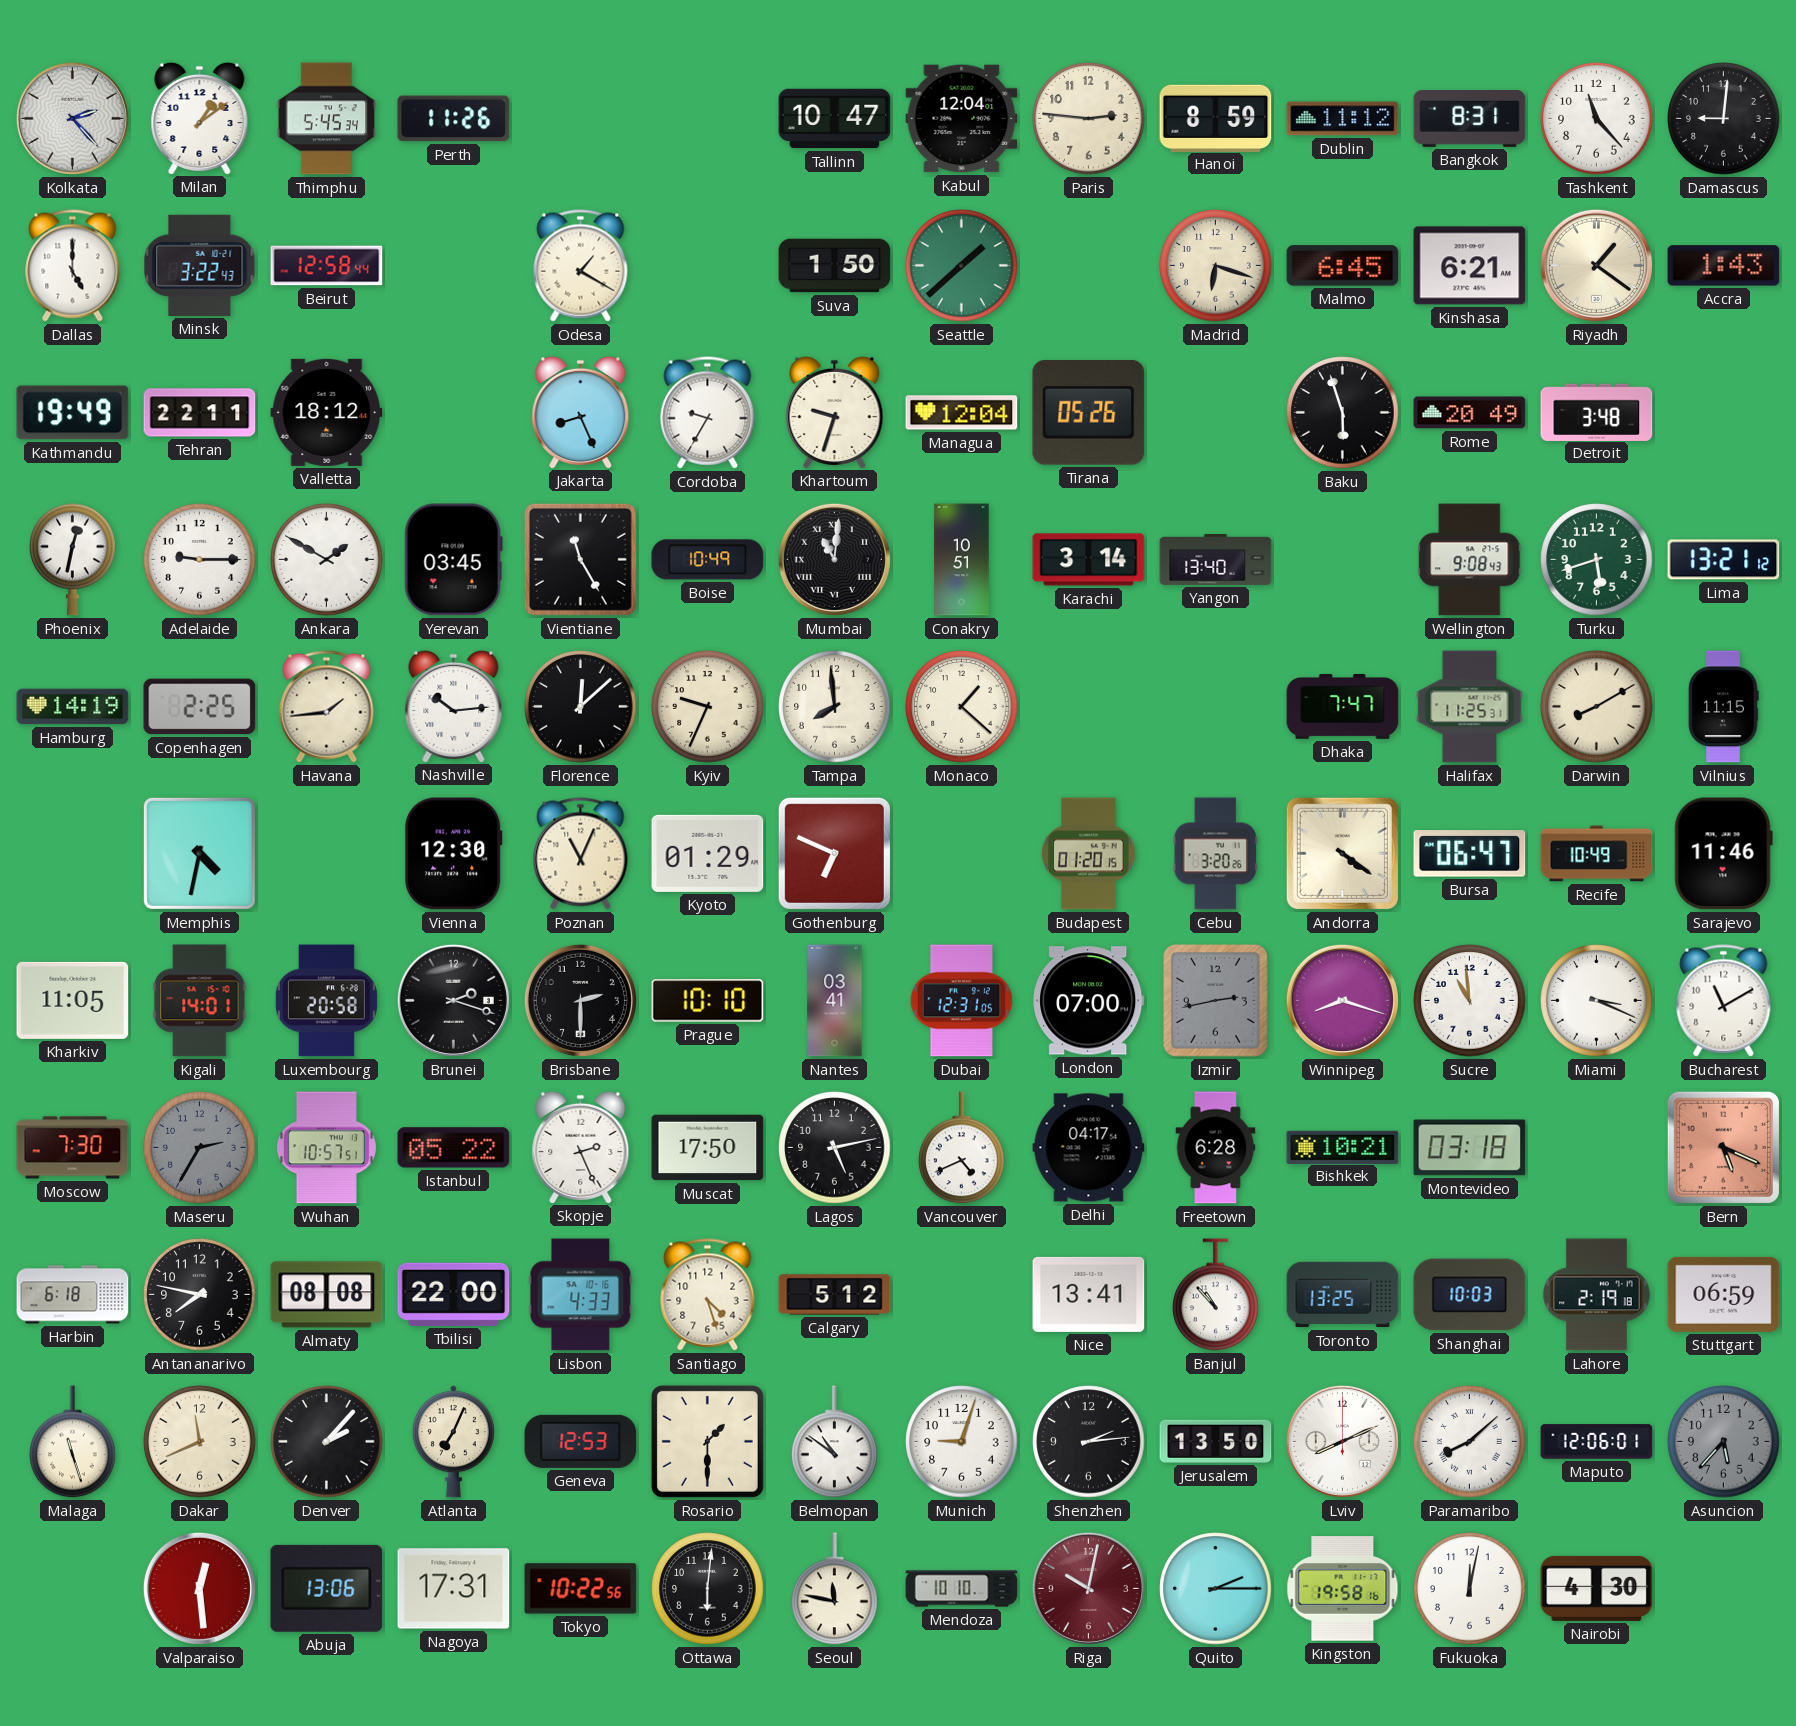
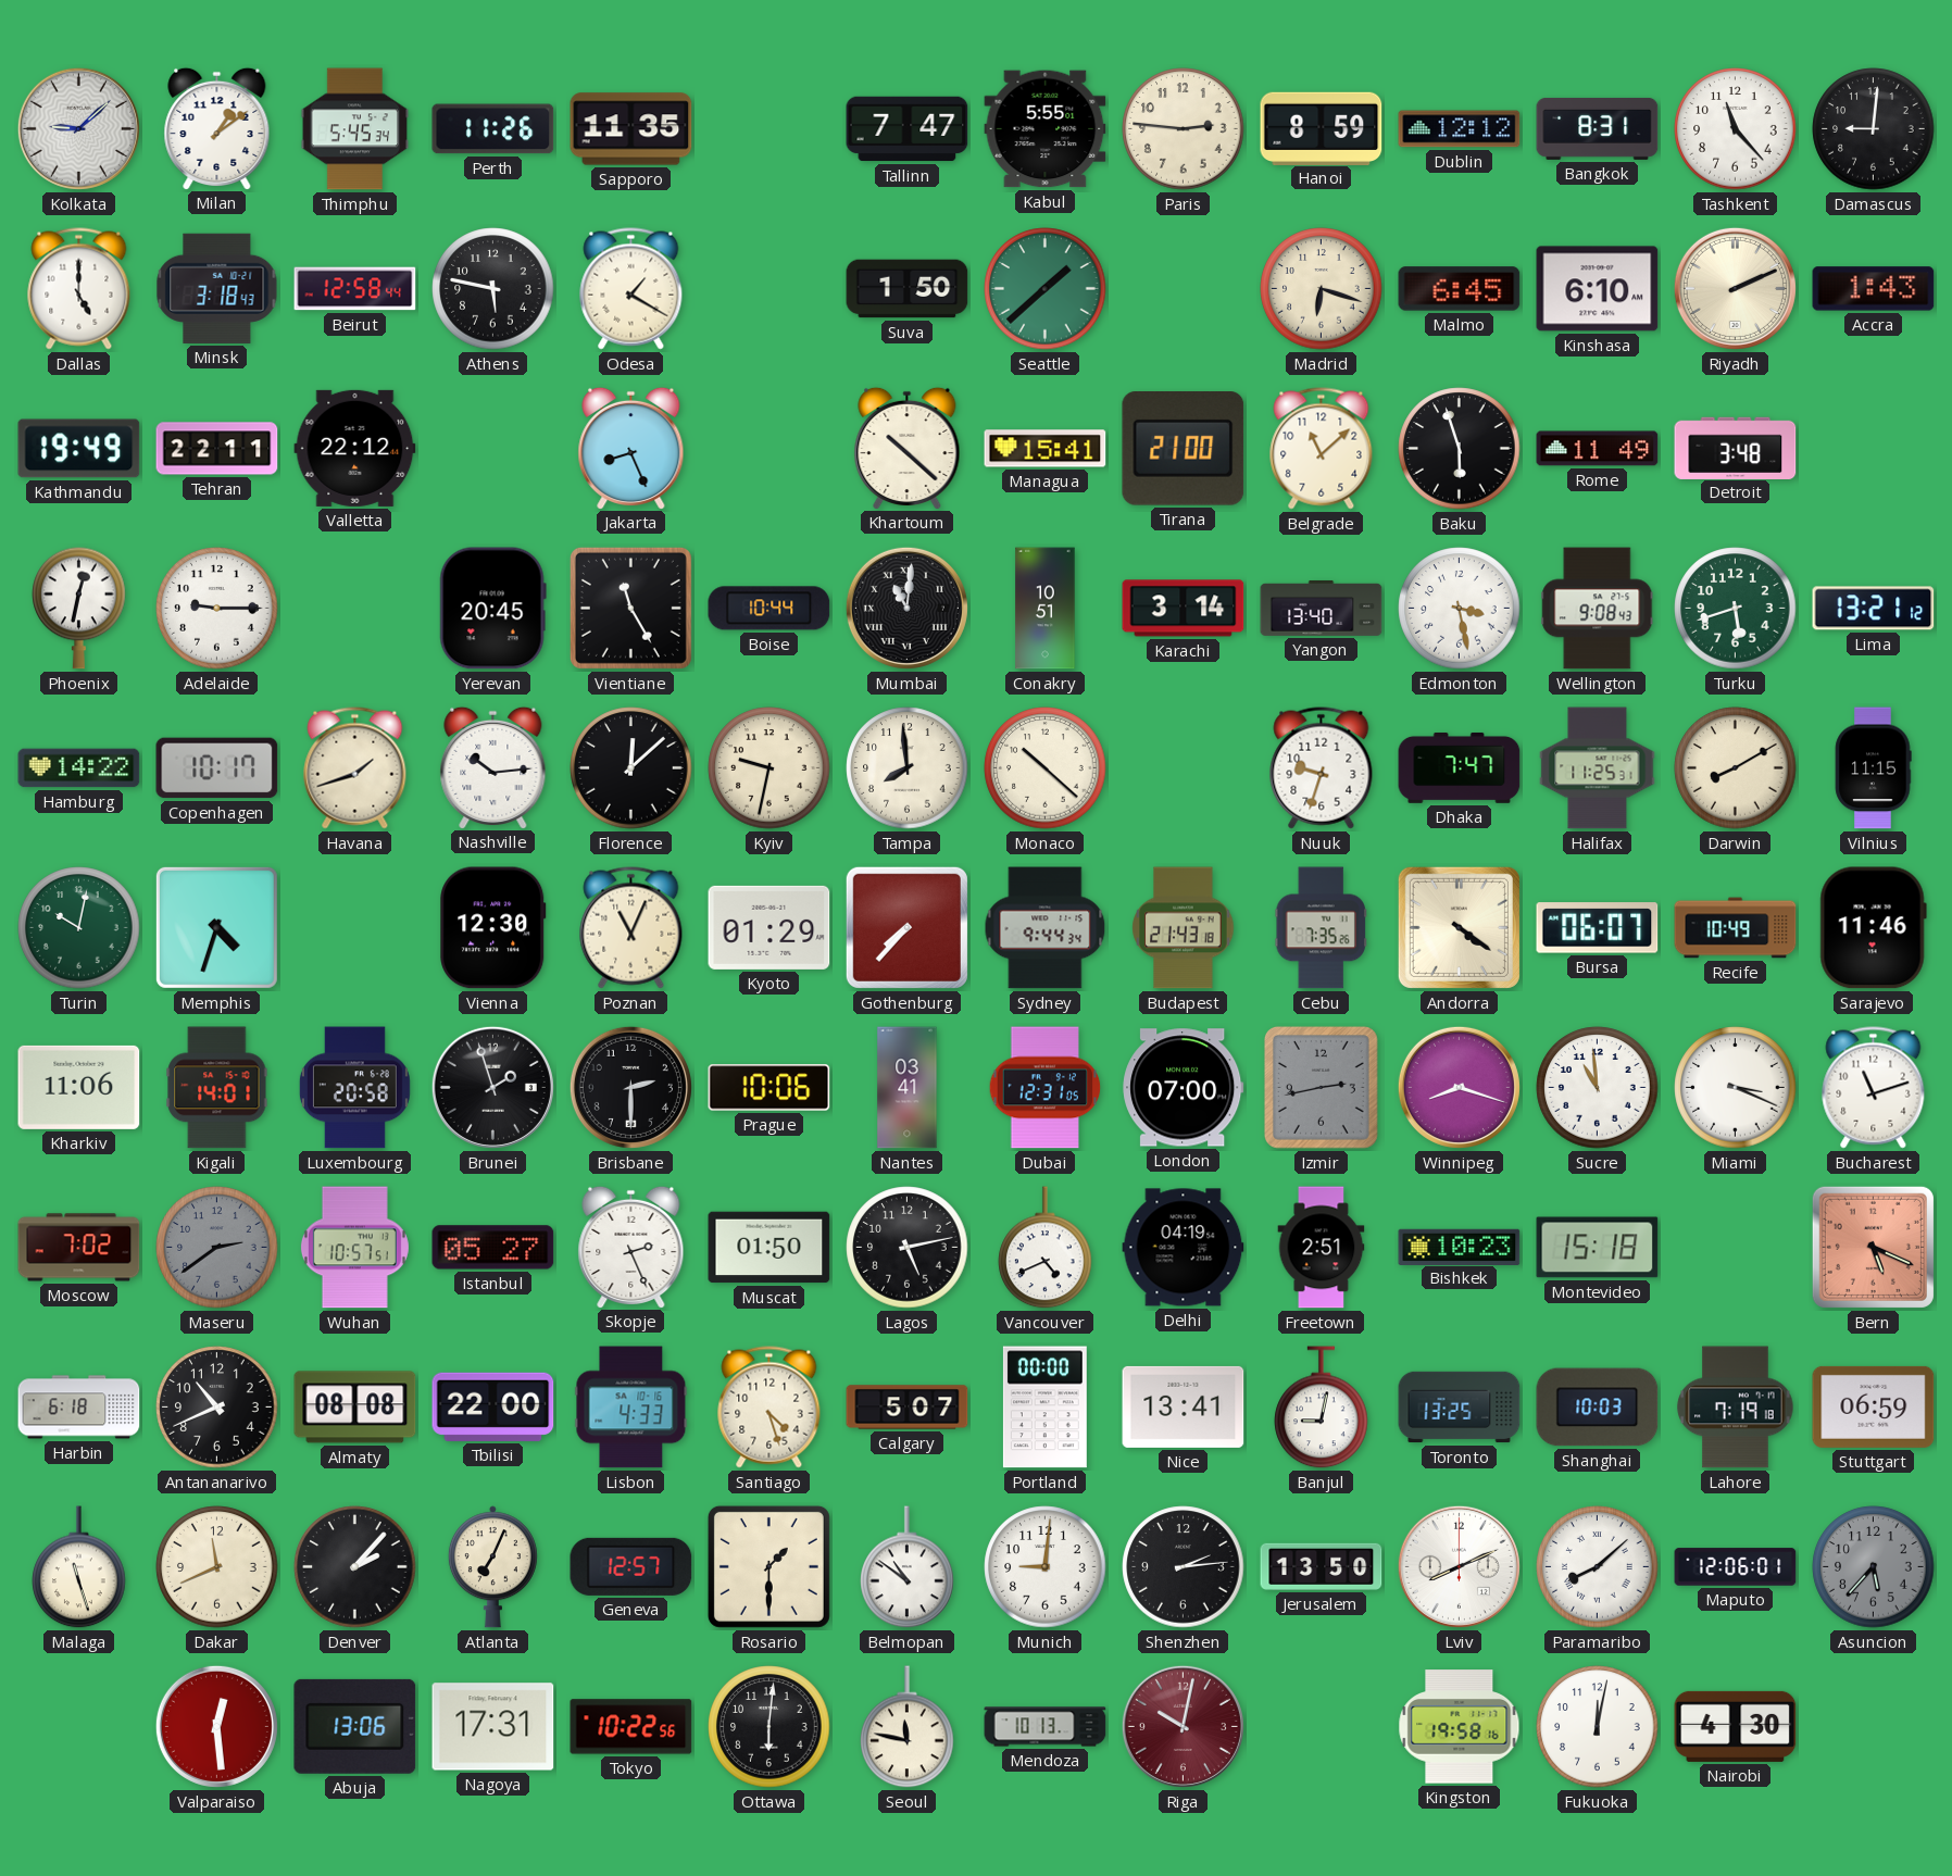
Kolkata: 2:23 -> 9:08 (78, 128)
Sapporo: none -> 11:35 (631, 129)
Tallinn: 10:47 -> 7:47 (908, 129)
Kabul: 12:04 -> 5:55 (1046, 129)
Dublin: 11:12 -> 12:12 (1460, 129)
Minsk: 3:22 -> 3:18 (217, 288)
Athens: none -> 5:47 (493, 289)
Kinshasa: 6:21 -> 6:10 (1598, 289)
Riyadh: 1:21 -> 2:11 (1735, 288)
Valletta: 18:12 -> 22:12 (355, 448)
Cordoba: 9:35 -> none (708, 413)
Khartoum: 9:33 -> 10:22 (908, 448)
Managua: 12:04 -> 15:41 (1046, 449)
Tirana: 05:26 -> 21:00 (1184, 449)
Belgrade: none -> 11:08 (1322, 449)
Rome: 20:49 -> 11:49 (1598, 449)
Ankara: 1:50 -> none (327, 560)
Yerevan: 03:45 -> 20:45 (492, 609)
Boise: 10:49 -> 10:44 (769, 609)
Edmonton: none -> 3:28 (1460, 609)
Hamburg: 14:19 -> 14:22 (79, 768)
Copenhagen: 2:25 -> 10:17 (217, 768)
Havana: 1:44 -> 1:42 (355, 768)
Kyiv: 9:34 -> 9:32 (769, 768)
Monaco: 1:22 -> 10:22 (1046, 768)
Nuuk: none -> 9:33 (1322, 768)
Turin: none -> 10:02 (79, 928)
Memphis: 4:32 -> 4:33 (216, 927)
Gothenburg: 6:49 -> 7:37 (906, 927)
Sydney: none -> 9:44 (1046, 928)
Budapest: 01:20 -> 21:43 (1184, 928)
Cebu: 3:20 -> 7:35 (1321, 928)
Bursa: 06:47 -> 06:07 (1598, 928)
Kharkiv: 11:05 -> 11:06 (79, 1087)
Brunei: 2:18 -> 1:57 (492, 1087)
Prague: 10:10 -> 10:06 (769, 1088)
Bucharest: 11:10 -> 11:12 (1874, 1088)
Moscow: 7:30 -> 7:02 (79, 1248)
Maseru: 2:35 -> 2:39 (217, 1248)
Istanbul: 05:22 -> 05:27 (493, 1248)
Muscat: 17:50 -> 01:50 (769, 1248)
Delhi: 04:17 -> 04:19 (1184, 1248)
Freetown: 6:28 -> 2:51 (1322, 1248)
Bishkek: 10:21 -> 10:23 (1460, 1247)
Montevideo: 03:18 -> 15:18 (1598, 1248)
Antananarivo: 7:47 -> 10:41 (217, 1408)
Calgary: 5:12 -> 5:07 (908, 1408)
Portland: none -> 00:00 (1044, 1408)
Banjul: 10:53 -> 9:02 (1322, 1408)
Lahore: 2:19 -> 7:19 (1736, 1408)
Geneva: 12:53 -> 12:57 (631, 1566)
Munich: 9:03 -> 9:01 (1046, 1567)
Mendoza: 10:10 -> 10:13 (1046, 1727)
Quito: 2:15 -> none (1216, 1589)
